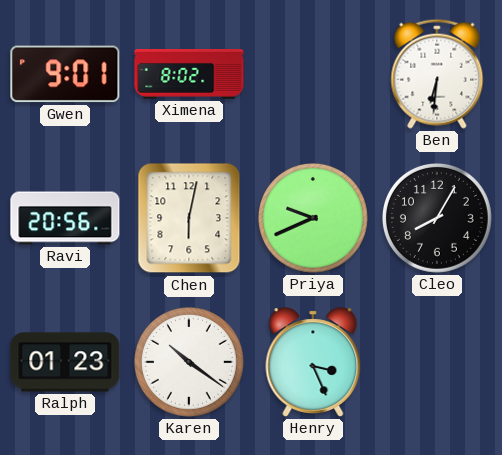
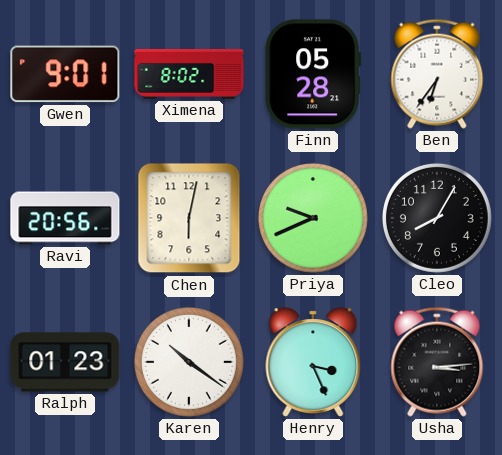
Finn: none -> 05:28 (313, 74)
Ben: 6:31 -> 6:36 (437, 74)
Usha: none -> 3:14 (437, 362)
